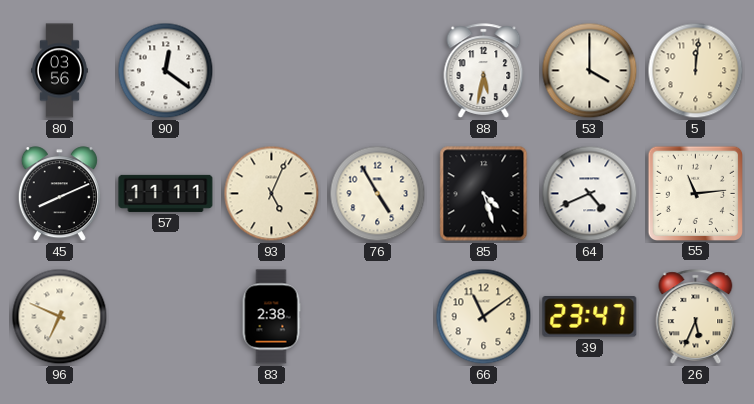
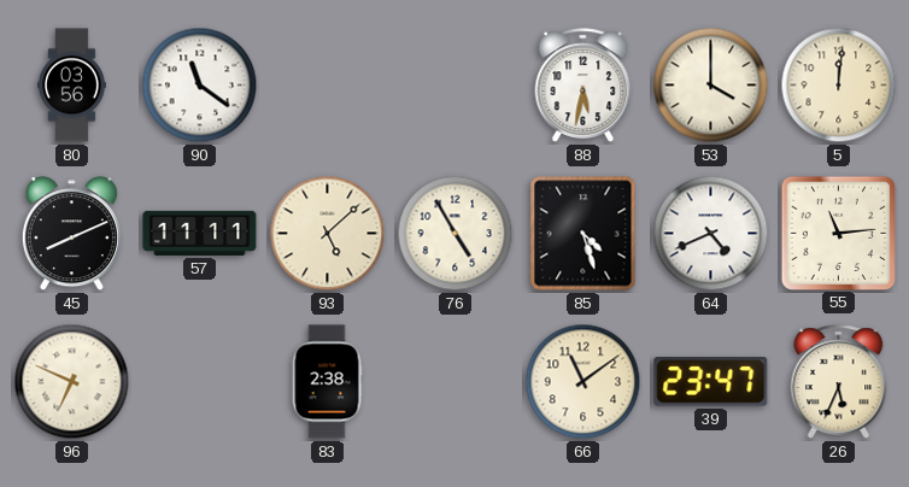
90: 12:21 -> 11:21 (200, 86)
93: 5:04 -> 5:08 (328, 234)
